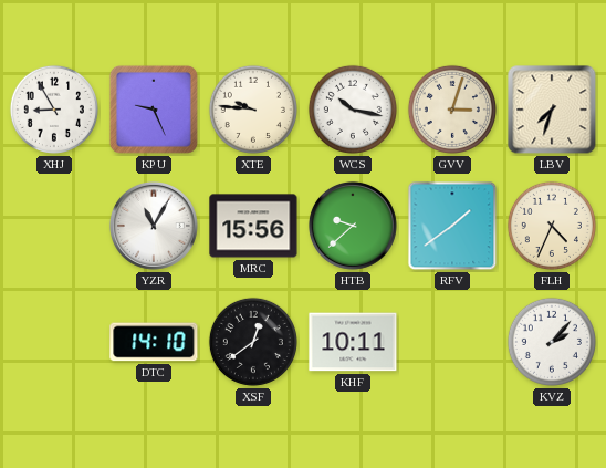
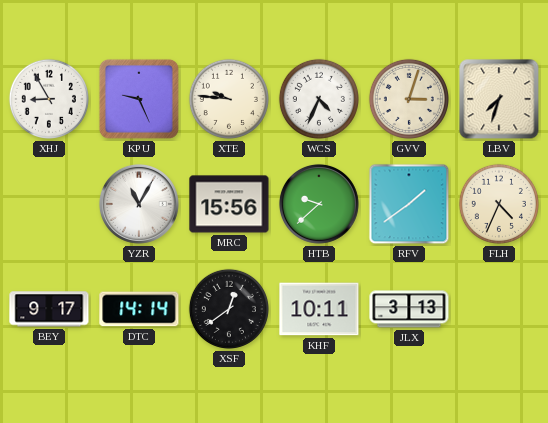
WCS: 10:17 -> 4:34 (319, 99)
BEY: none -> 9:17 (49, 309)
DTC: 14:10 -> 14:14 (139, 309)
JLX: none -> 3:13 (409, 309)
KVZ: 2:07 -> none (552, 342)
